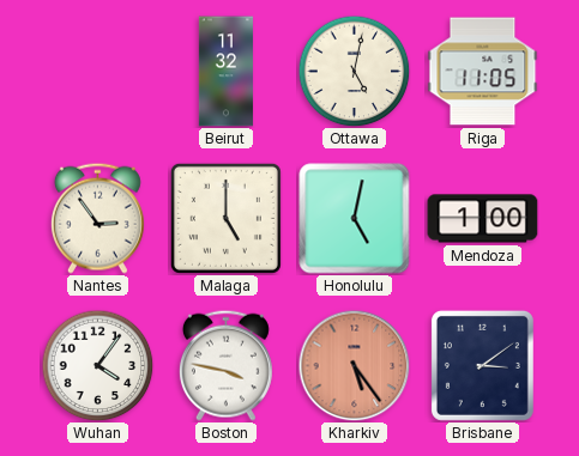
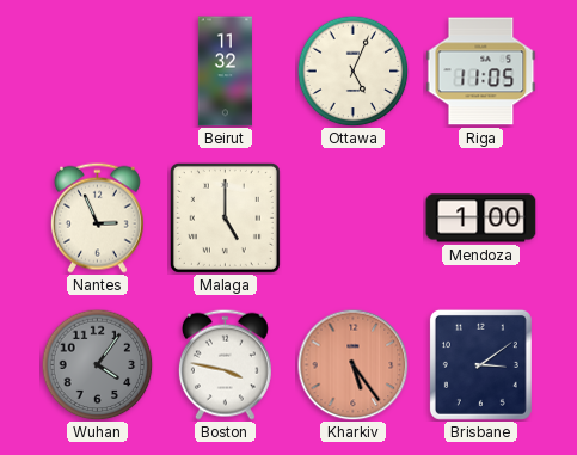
Ottawa: 5:02 -> 5:04 (352, 70)
Nantes: 2:54 -> 2:56 (97, 217)
Honolulu: 5:02 -> none (355, 219)
Wuhan dial: white -> grey (97, 364)
